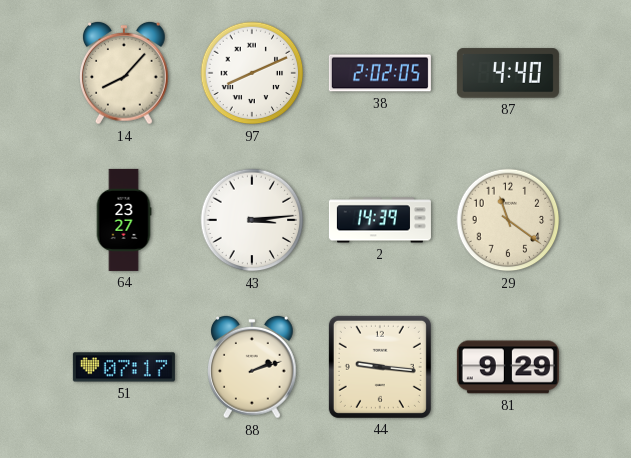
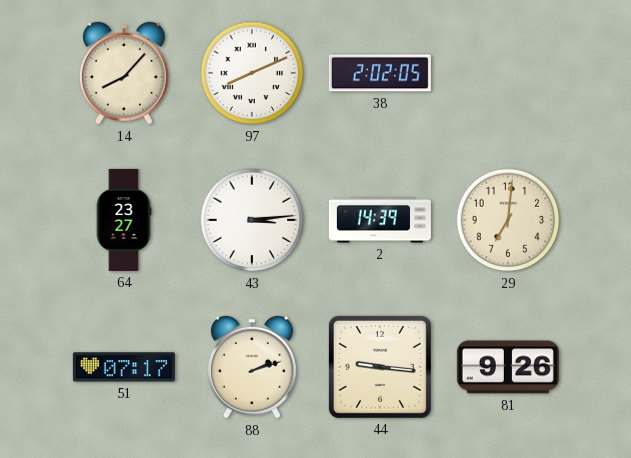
87: 4:40 -> none (508, 73)
29: 11:21 -> 7:01 (508, 220)
81: 9:29 -> 9:26 (508, 367)
